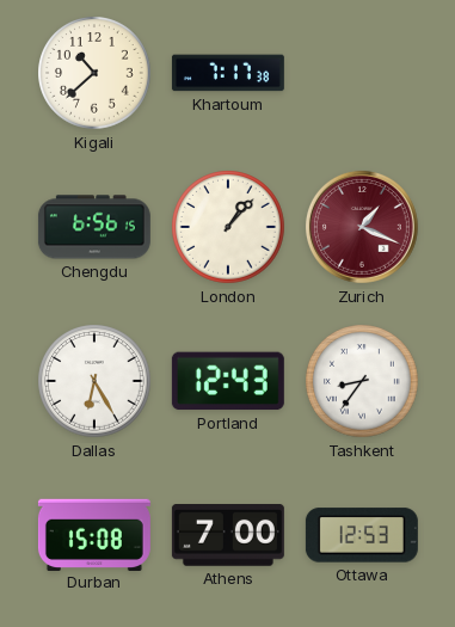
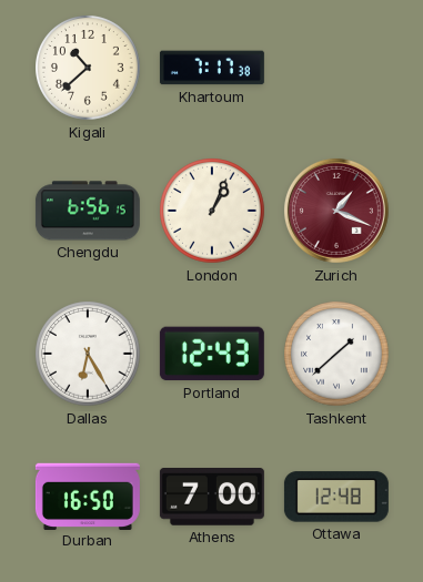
London: 1:07 -> 1:04 (212, 211)
Tashkent: 8:36 -> 1:38 (336, 354)
Durban: 15:08 -> 16:50 (88, 496)
Ottawa: 12:53 -> 12:48 (336, 497)
